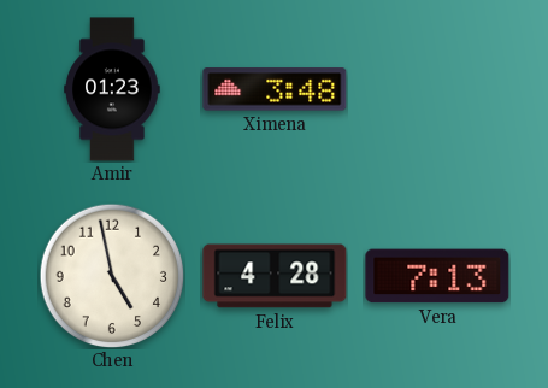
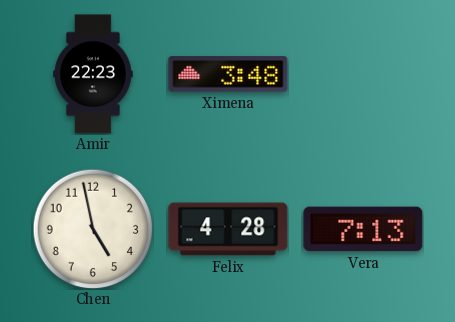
Amir: 01:23 -> 22:23 (93, 74)
